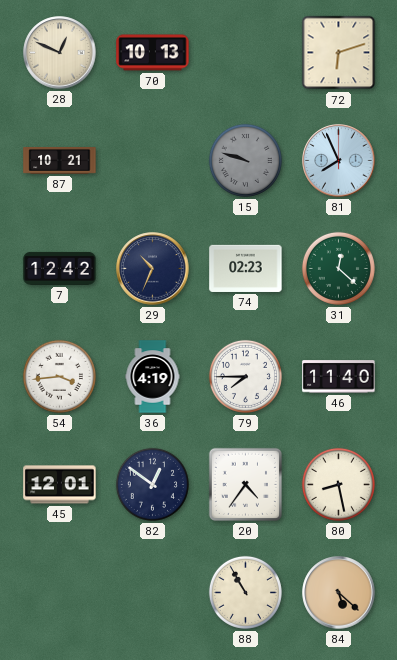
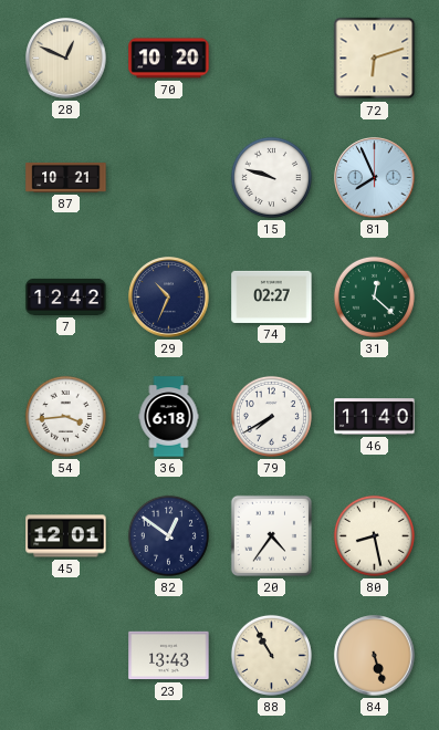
70: 10:13 -> 10:20 (169, 59)
15 dial: grey -> white (271, 177)
74: 02:23 -> 02:27 (272, 296)
36: 4:19 -> 6:18 (169, 417)
79: 7:45 -> 7:40 (271, 416)
23: none -> 13:43 (169, 656)
84: 5:22 -> 5:27 (375, 656)
